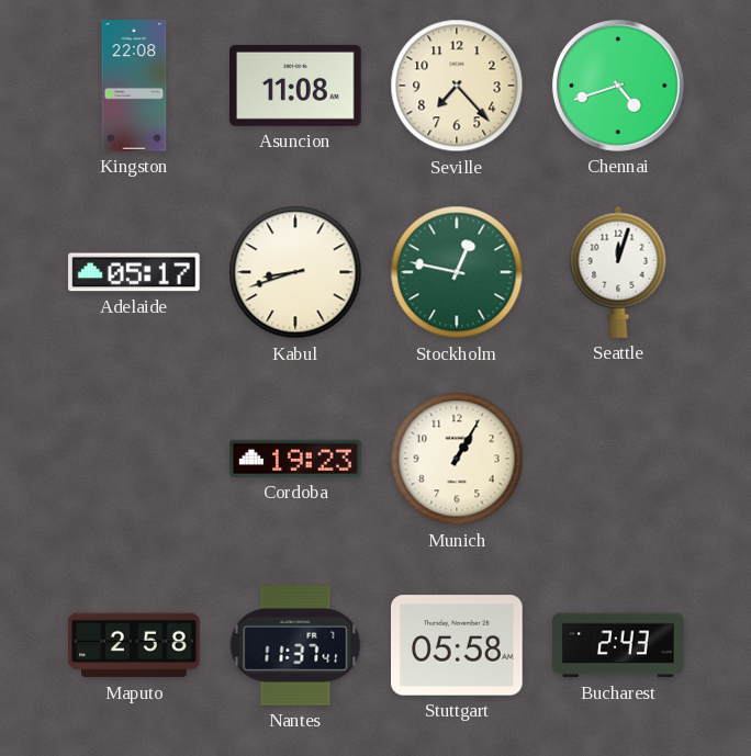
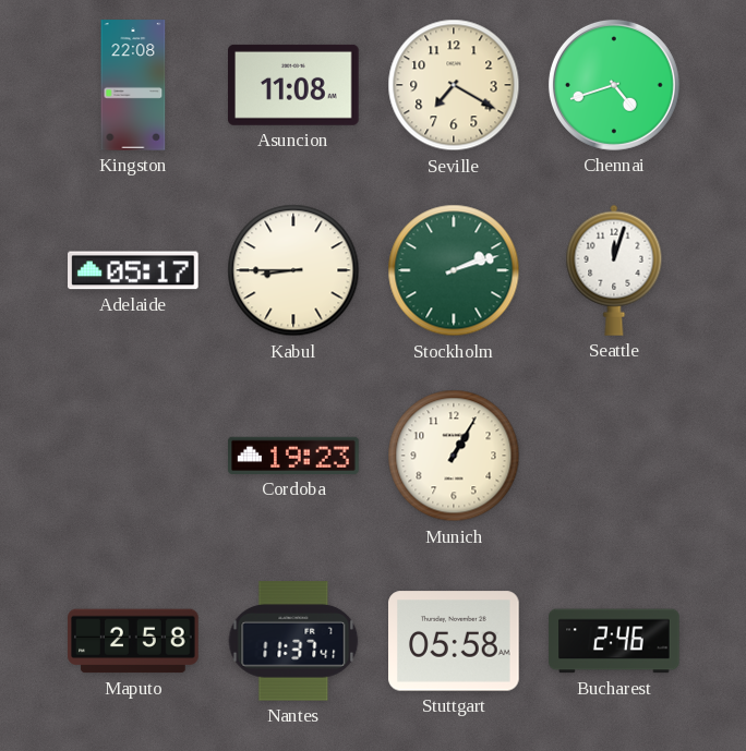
Seville: 7:23 -> 7:20 (454, 85)
Kabul: 8:42 -> 8:45 (293, 270)
Stockholm: 12:47 -> 2:12 (454, 270)
Bucharest: 2:43 -> 2:46 (614, 641)
